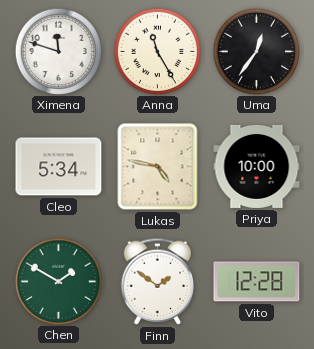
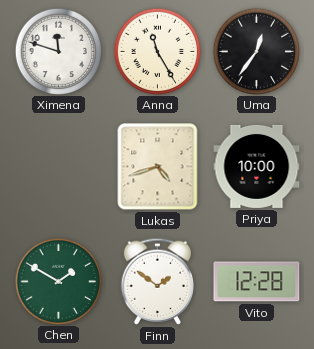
Cleo: 5:34 -> none (59, 167)
Lukas: 4:47 -> 4:42 (158, 167)
